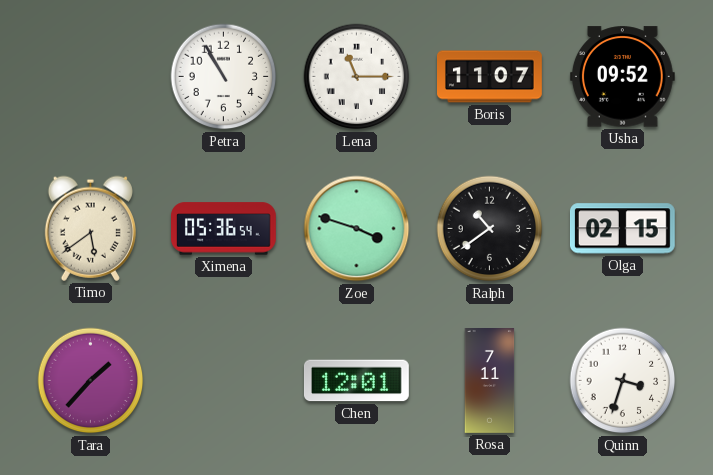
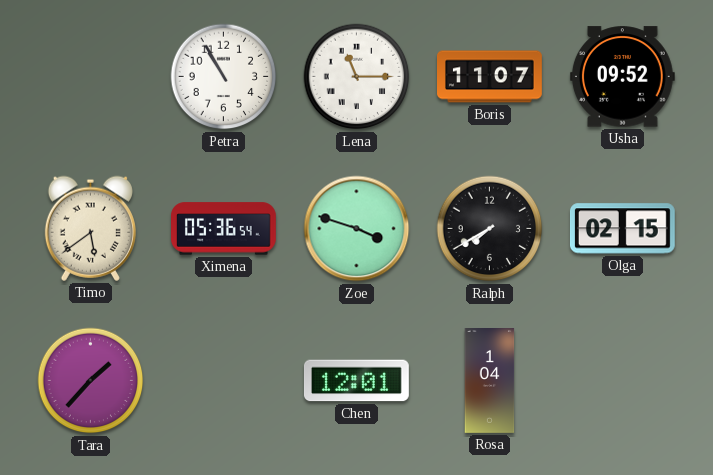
Ralph: 10:39 -> 7:40 (490, 229)
Rosa: 7:11 -> 1:04 (490, 381)
Quinn: 3:33 -> none (623, 381)
